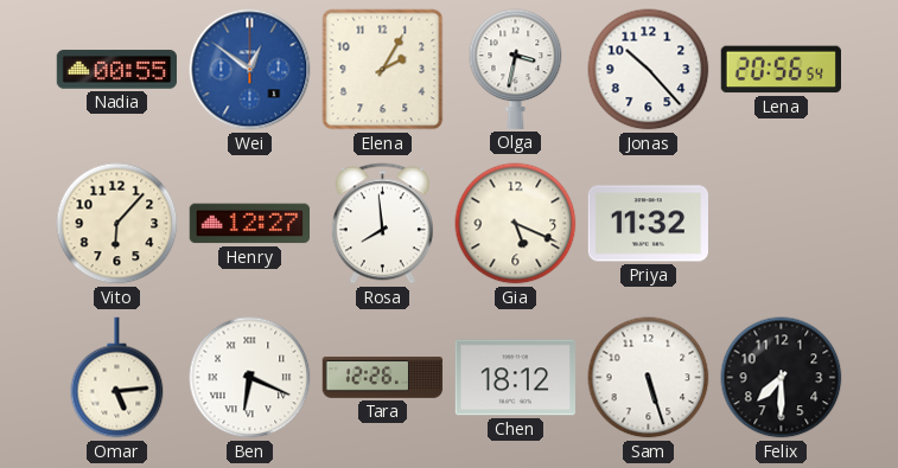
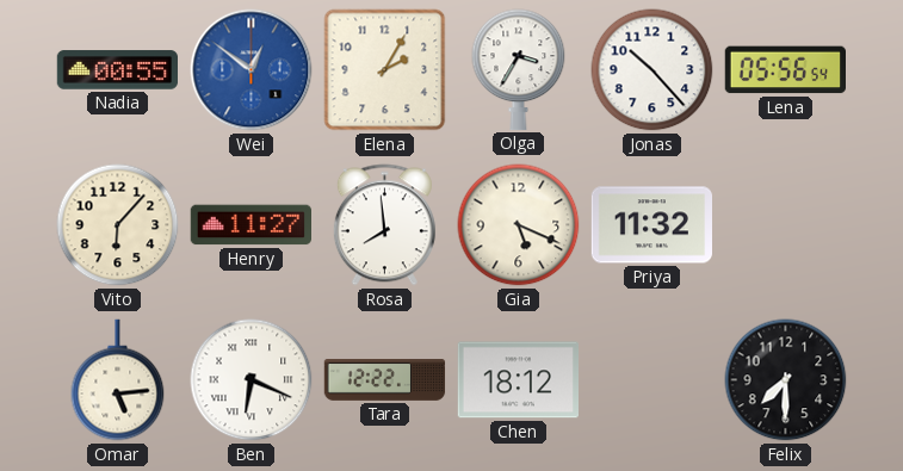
Olga: 3:32 -> 3:35 (519, 69)
Lena: 20:56 -> 05:56 (785, 70)
Henry: 12:27 -> 11:27 (251, 225)
Tara: 12:26 -> 12:22 (385, 380)
Sam: 5:27 -> none (649, 378)
